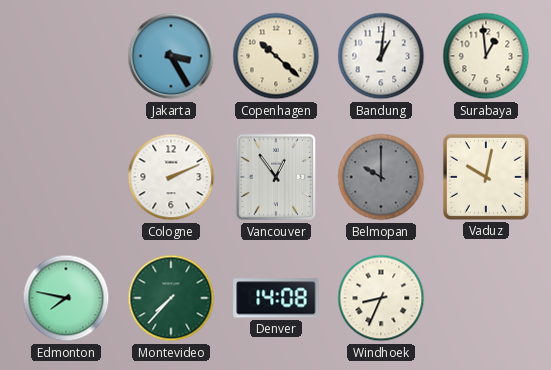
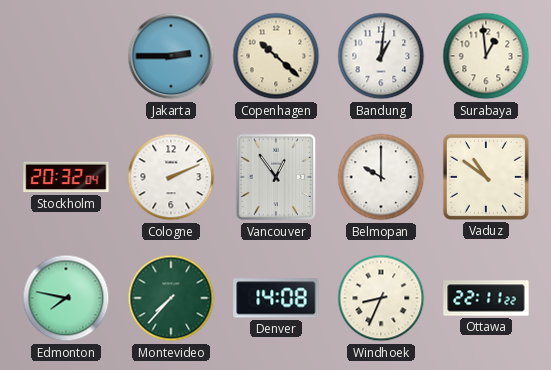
Jakarta: 3:25 -> 2:45 (171, 56)
Stockholm: none -> 20:32 (66, 177)
Belmopan dial: grey -> white (381, 177)
Vaduz: 10:02 -> 10:51 (486, 177)
Ottawa: none -> 22:11 (486, 298)
